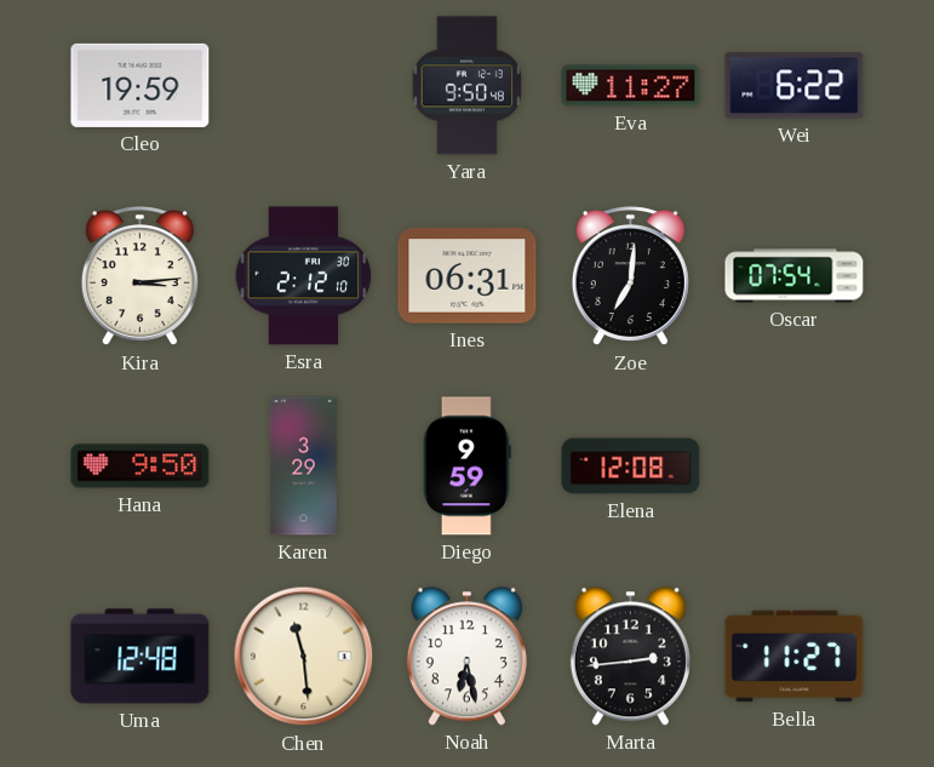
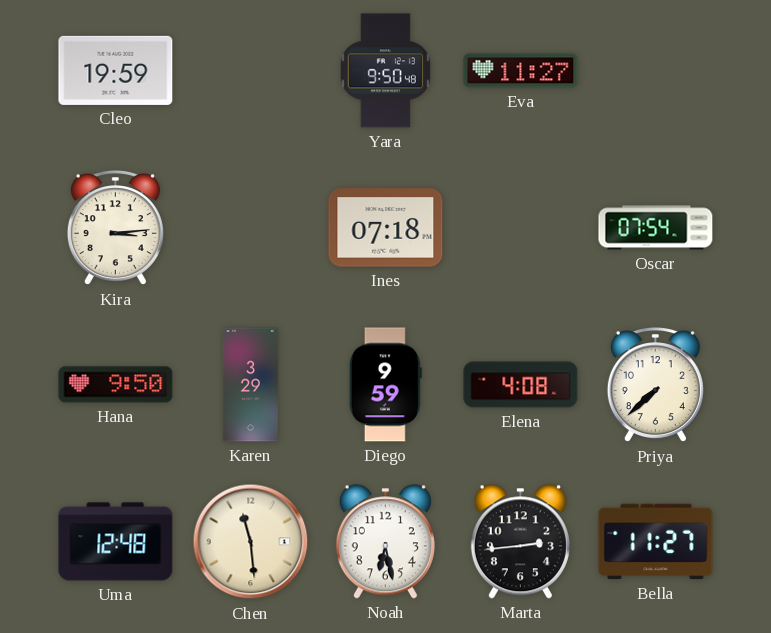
Wei: 6:22 -> none (795, 86)
Esra: 2:12 -> none (304, 276)
Ines: 06:31 -> 07:18 (386, 228)
Zoe: 7:01 -> none (630, 277)
Elena: 12:08 -> 4:08 (521, 385)
Priya: none -> 7:38 (655, 386)
